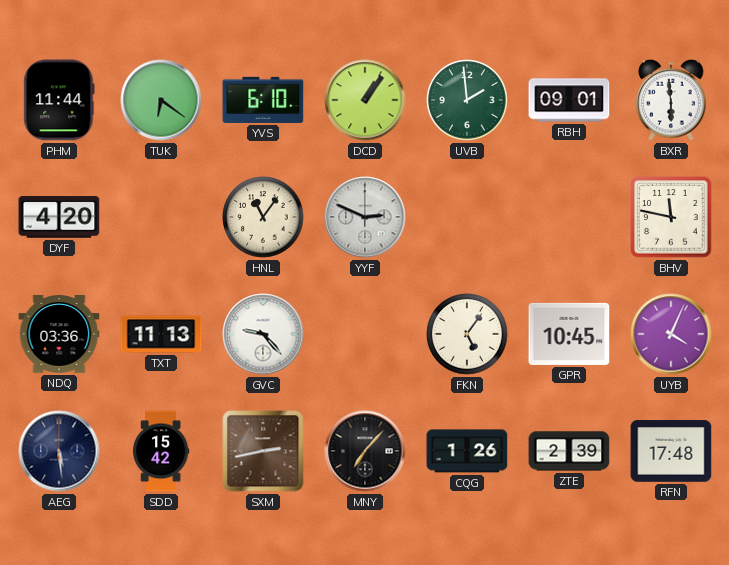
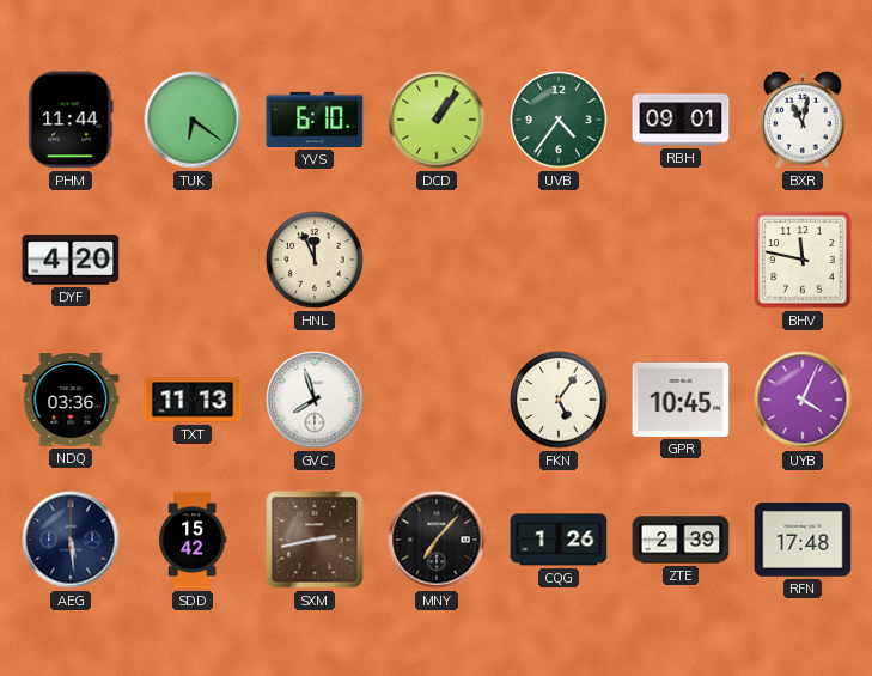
UVB: 1:59 -> 4:36 (559, 120)
BXR: 5:59 -> 11:02 (803, 120)
HNL: 11:06 -> 11:56 (315, 260)
YYF: 2:49 -> none (365, 217)
GVC: 9:23 -> 7:57 (315, 400)
